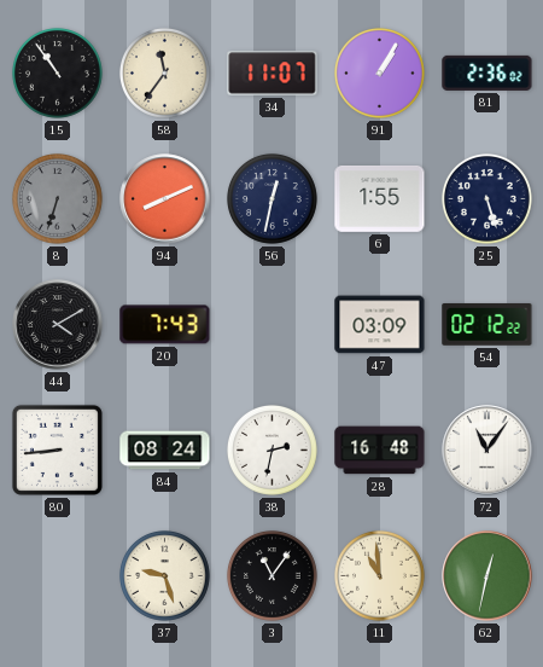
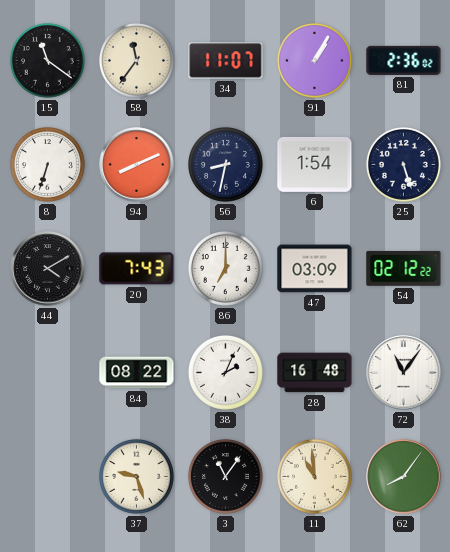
15: 10:54 -> 11:21 (48, 61)
8 dial: grey -> white (48, 165)
56: 12:32 -> 8:32 (226, 165)
6: 1:55 -> 1:54 (315, 164)
86: none -> 7:00 (226, 269)
80: 8:44 -> none (57, 449)
84: 08:24 -> 08:22 (137, 373)
38: 2:32 -> 2:04 (226, 373)
62: 12:32 -> 8:06 (404, 477)
